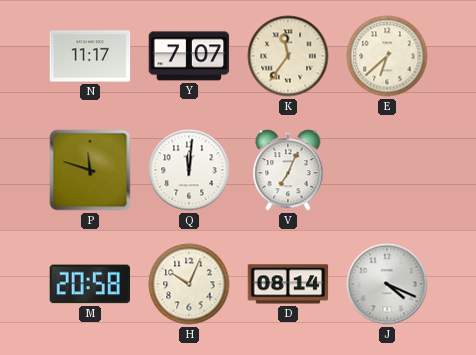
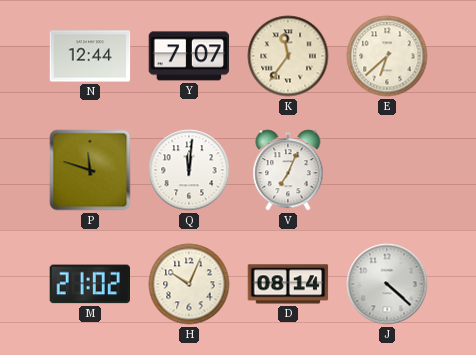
N: 11:17 -> 12:44 (90, 56)
M: 20:58 -> 21:02 (90, 284)
J: 4:19 -> 4:22 (387, 284)
